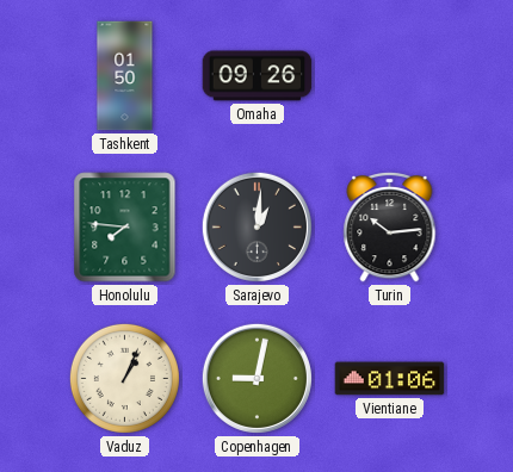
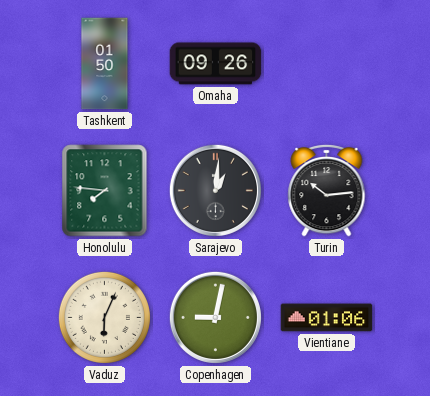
Vaduz: 1:04 -> 6:04 (104, 317)
